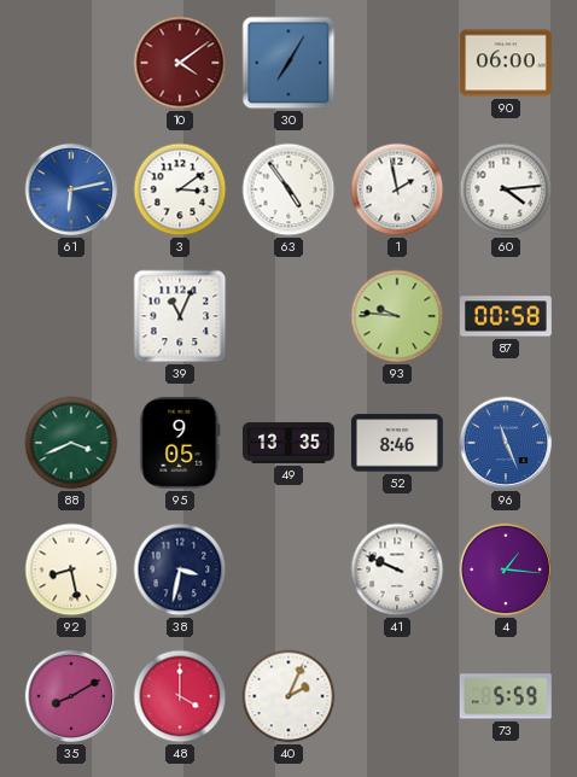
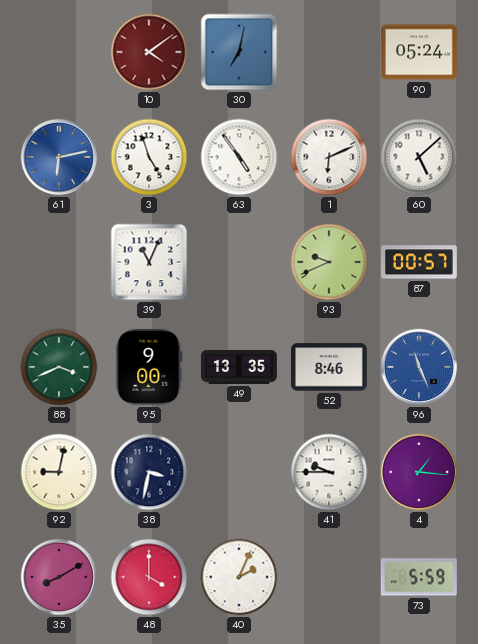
30: 7:05 -> 7:02 (239, 52)
90: 06:00 -> 05:24 (419, 52)
3: 3:09 -> 4:57 (149, 157)
1: 1:58 -> 6:11 (329, 157)
60: 4:14 -> 5:08 (419, 157)
93: 9:46 -> 9:41 (329, 262)
87: 00:58 -> 00:57 (420, 262)
95: 9:05 -> 9:00 (149, 367)
92: 8:28 -> 9:02 (59, 472)
41: 9:49 -> 9:45 (329, 472)
